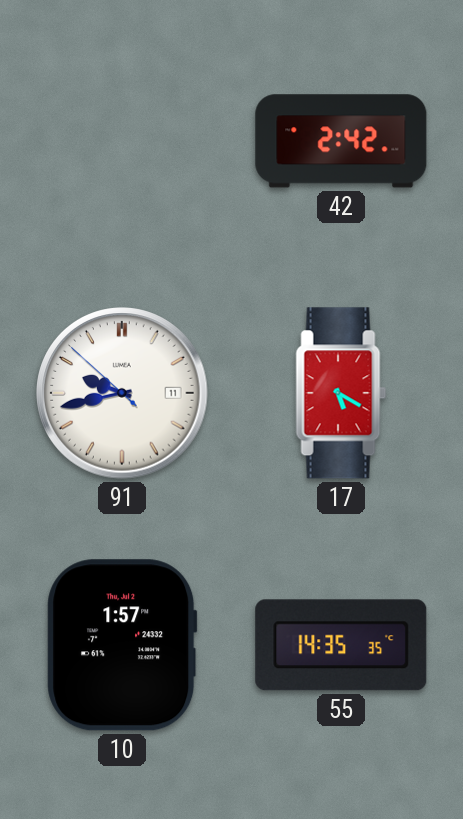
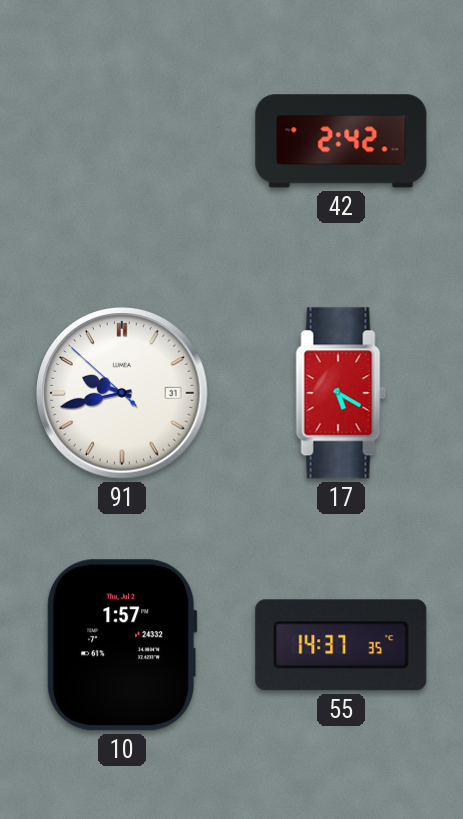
91 date: 11 -> 31 (122, 393)
55: 14:35 -> 14:37 (341, 645)
